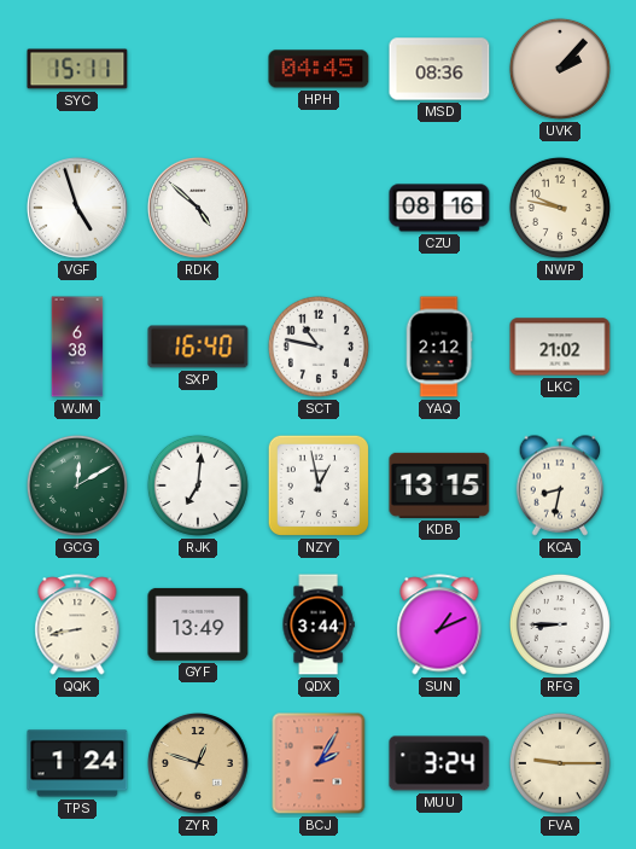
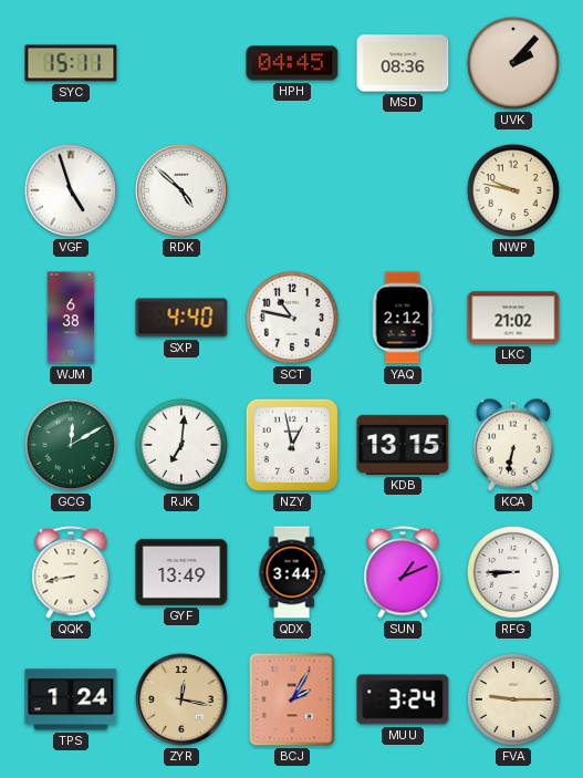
CZU: 08:16 -> none (439, 208)
SXP: 16:40 -> 4:40 (181, 318)
KCA: 8:32 -> 6:32 (513, 445)
ZYR: 12:48 -> 12:17 (183, 701)
